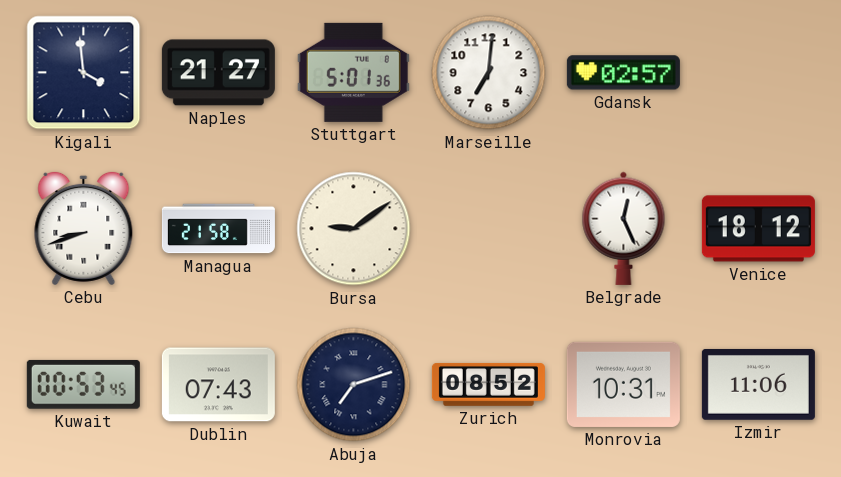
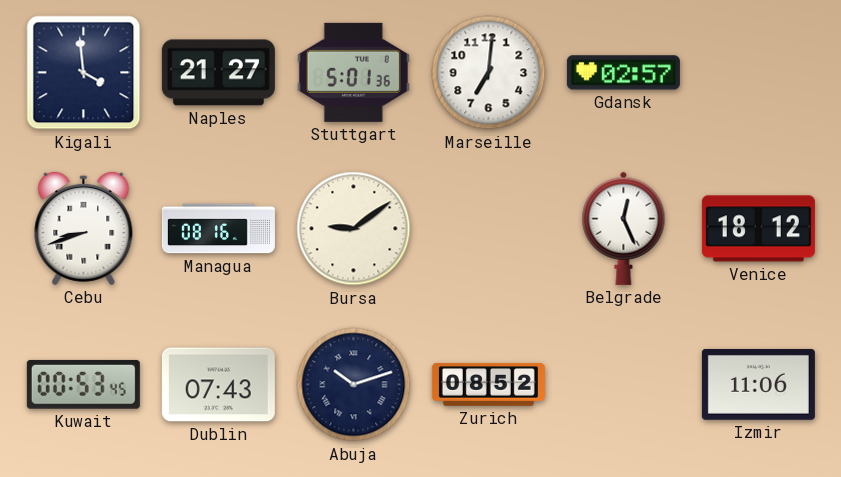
Managua: 21:58 -> 08:16 (218, 229)
Abuja: 7:12 -> 10:12 (354, 385)
Monrovia: 10:31 -> none (623, 384)
